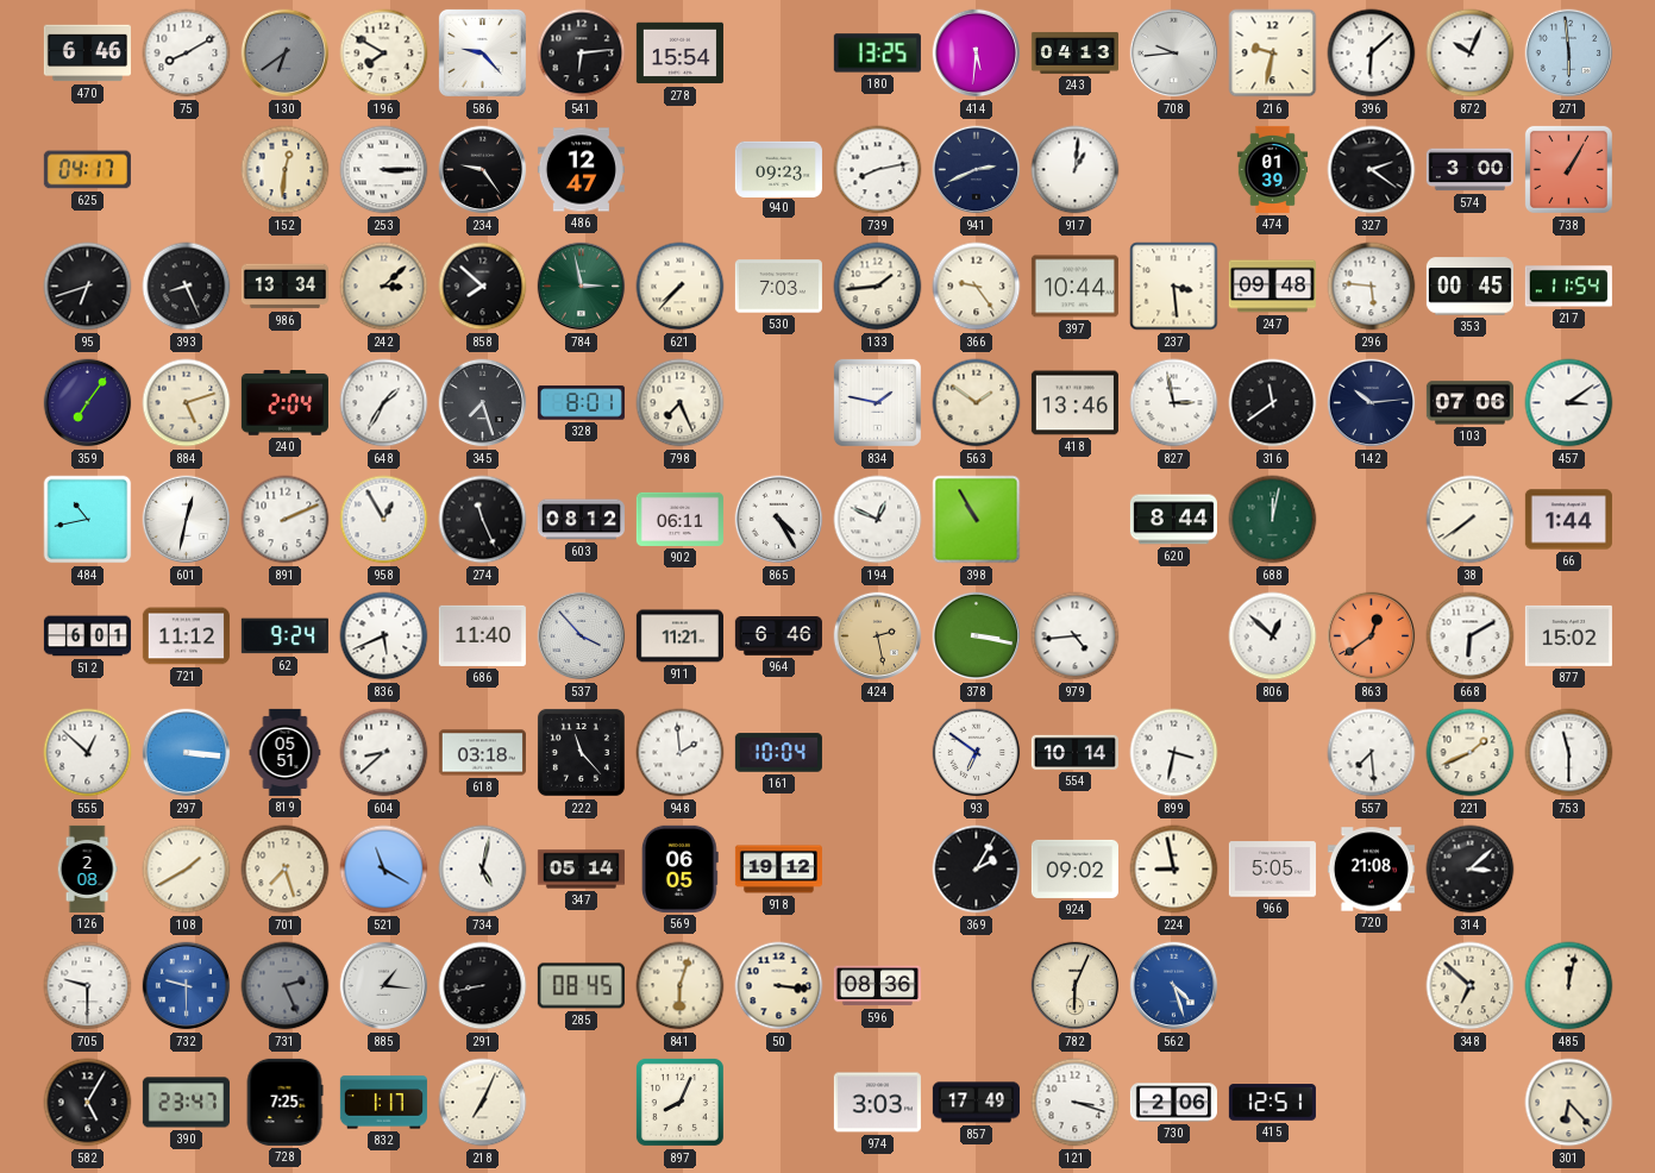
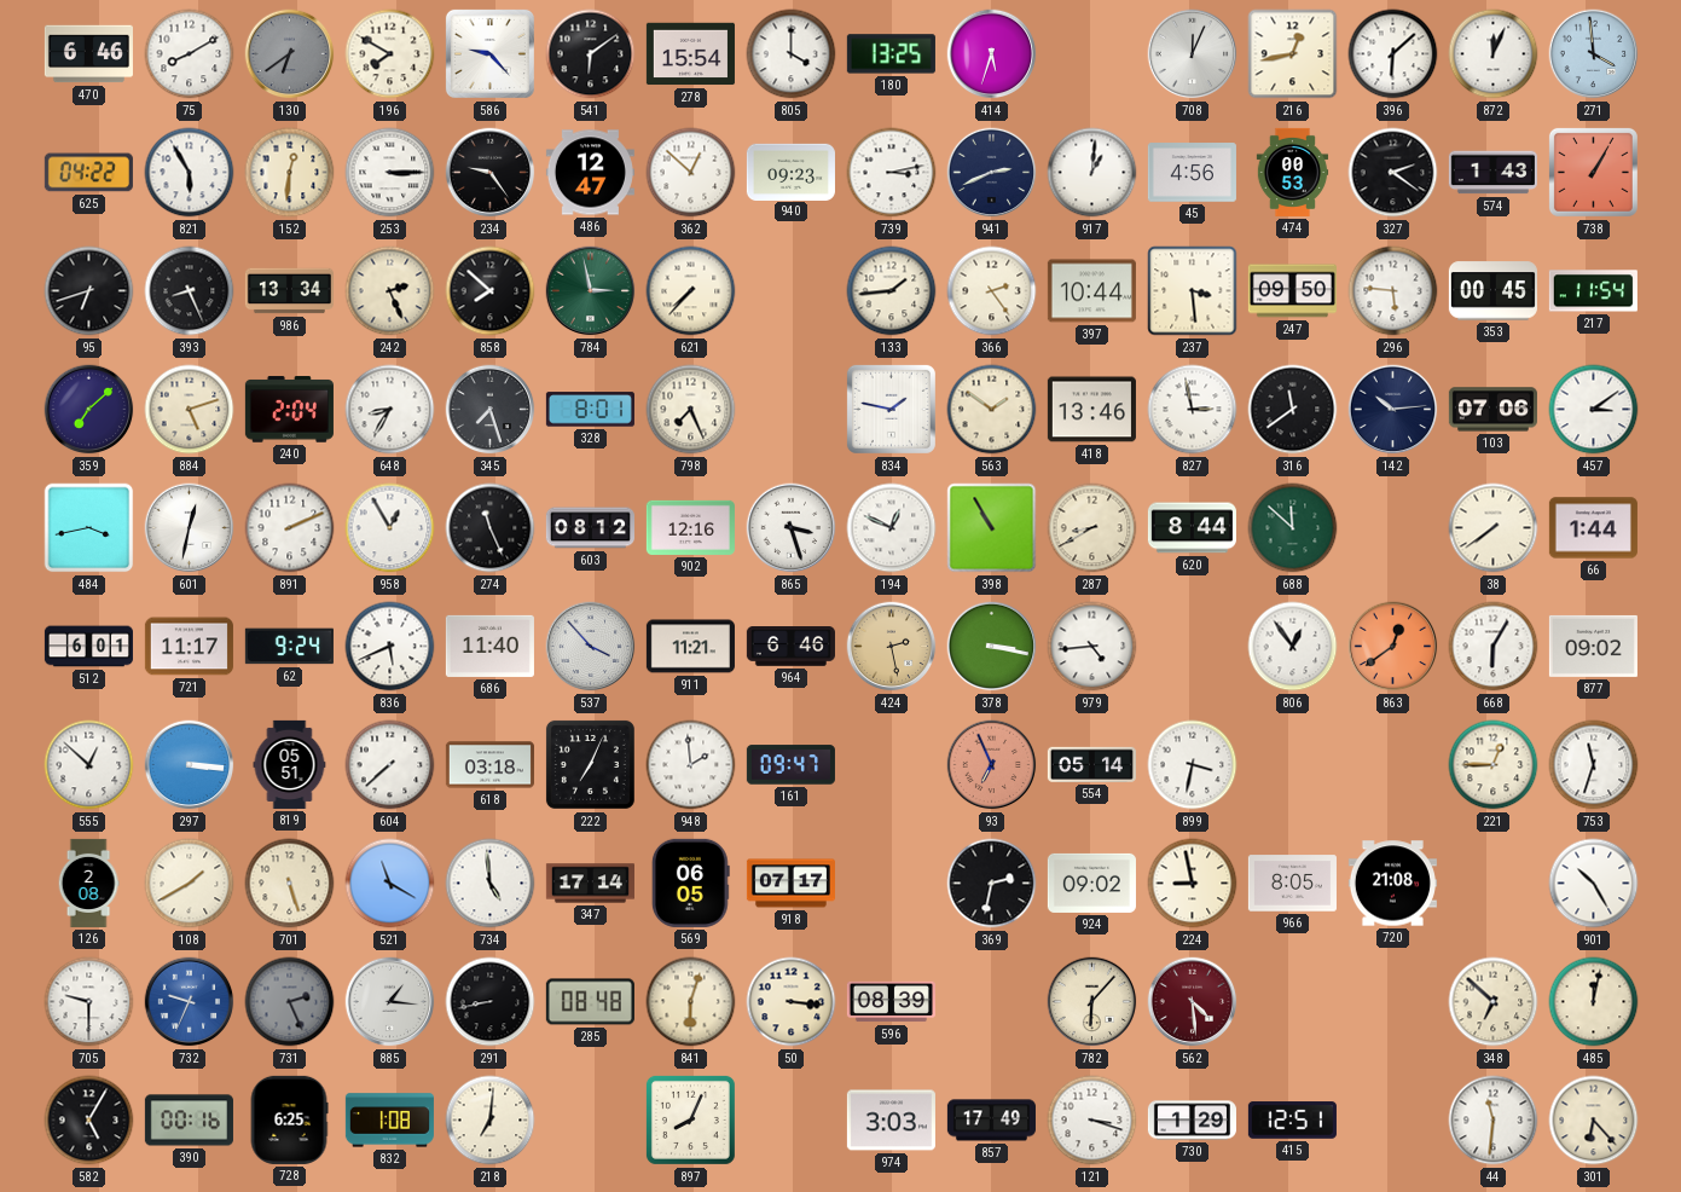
541: 6:14 -> 6:09 (591, 54)
805: none -> 4:00 (792, 54)
414: 5:31 -> 5:33 (992, 54)
243: 04:13 -> none (1074, 52)
708: 9:44 -> 12:04 (1193, 54)
216: 9:32 -> 12:43 (1293, 54)
872: 10:04 -> 12:04 (1494, 54)
271: 5:59 -> 3:59 (1594, 54)
625: 04:17 -> 04:22 (88, 173)
821: none -> 5:55 (190, 173)
362: none -> 12:52 (691, 173)
739: 8:13 -> 3:13 (892, 173)
45: none -> 4:56 (1192, 173)
474: 01:39 -> 00:53 (1293, 172)
574: 3:00 -> 1:43 (1492, 173)
242: 3:08 -> 2:26 (390, 291)
530: 7:03 -> none (778, 287)
366: 9:24 -> 2:24 (992, 291)
247: 09:48 -> 09:50 (1292, 291)
359: 7:06 -> 7:08 (89, 410)
648: 1:35 -> 8:35 (390, 410)
484: 10:43 -> 3:43 (89, 528)
902: 06:11 -> 12:16 (690, 527)
865: 4:25 -> 3:27 (792, 528)
287: none -> 8:40 (1092, 528)
688: 12:02 -> 11:52 (1293, 528)
721: 11:12 -> 11:17 (189, 647)
806: 12:52 -> 12:54 (1293, 647)
668: 6:10 -> 6:05 (1494, 647)
877: 15:02 -> 09:02 (1593, 646)
604: 8:38 -> 7:38 (390, 765)
222: 11:23 -> 7:04 (590, 764)
161: 10:04 -> 09:47 (790, 765)
93: 6:51 -> 6:56 (992, 765)
93 dial: white -> salmon (992, 765)
554: 10:14 -> 05:14 (1091, 764)
557: 7:29 -> none (1372, 753)
221: 1:41 -> 12:45 (1494, 765)
753: 11:30 -> 11:33 (1594, 765)
701: 7:27 -> 5:27 (290, 884)
734: 5:02 -> 4:59 (491, 884)
347: 05:14 -> 17:14 (590, 884)
918: 19:12 -> 07:17 (790, 884)
369: 2:05 -> 2:32 (992, 884)
966: 5:05 -> 8:05 (1292, 884)
314: 3:08 -> none (1471, 870)
901: none -> 10:25 (1594, 884)
732: 9:30 -> 9:34 (190, 1002)
285: 08:45 -> 08:48 (590, 1002)
596: 08:36 -> 08:39 (891, 1002)
782: 6:04 -> 6:07 (1092, 1002)
562: 4:27 -> 4:29 (1193, 1002)
562 dial: blue -> burgundy (1193, 1002)
390: 23:47 -> 00:16 (189, 1121)
728: 7:25 -> 6:25 (289, 1119)
832: 1:17 -> 1:08 (389, 1121)
218: 7:04 -> 7:01 (491, 1121)
730: 2:06 -> 1:29 (1192, 1121)
44: none -> 11:31 (1494, 1121)
